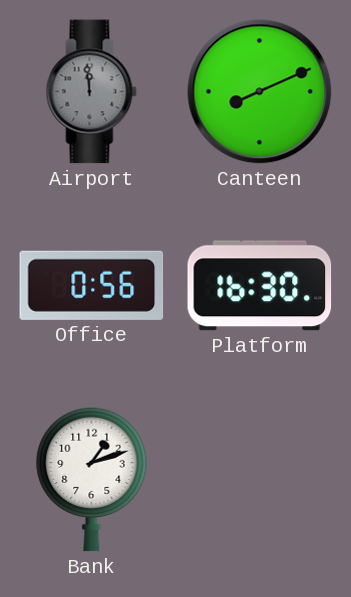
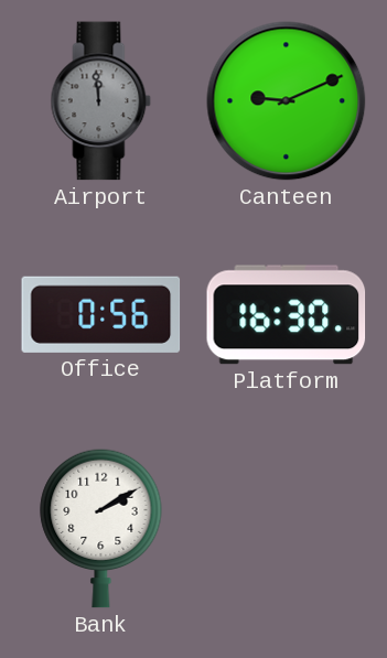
Canteen: 8:11 -> 9:11 (287, 101)
Bank: 1:12 -> 2:10 (101, 528)
